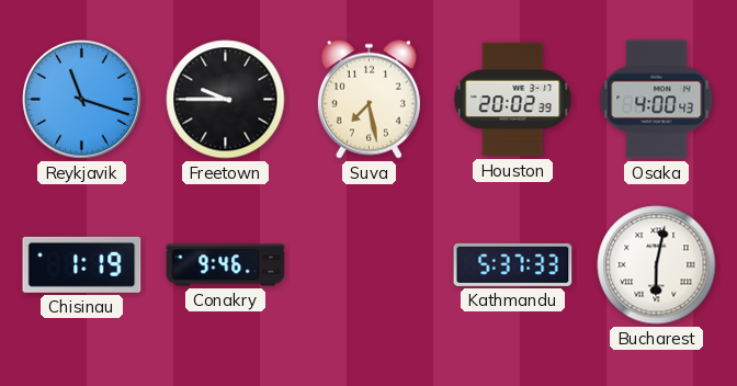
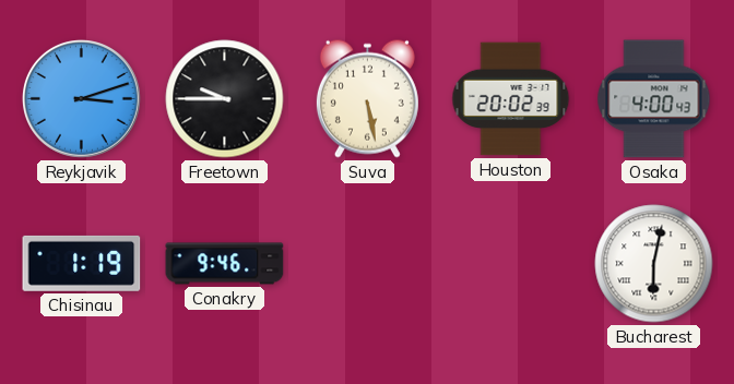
Reykjavik: 11:18 -> 3:12 (82, 99)
Suva: 7:28 -> 5:28 (367, 98)
Kathmandu: 5:37 -> none (513, 264)
